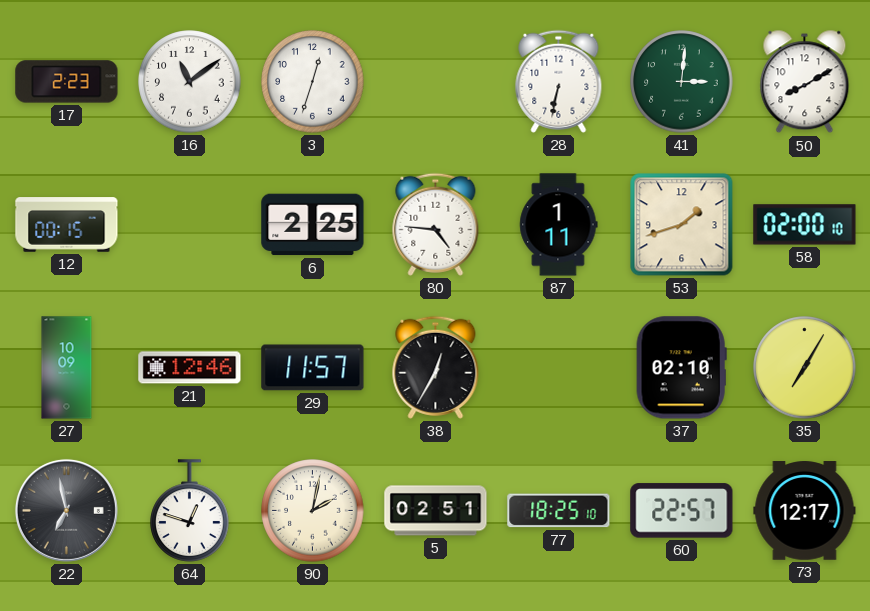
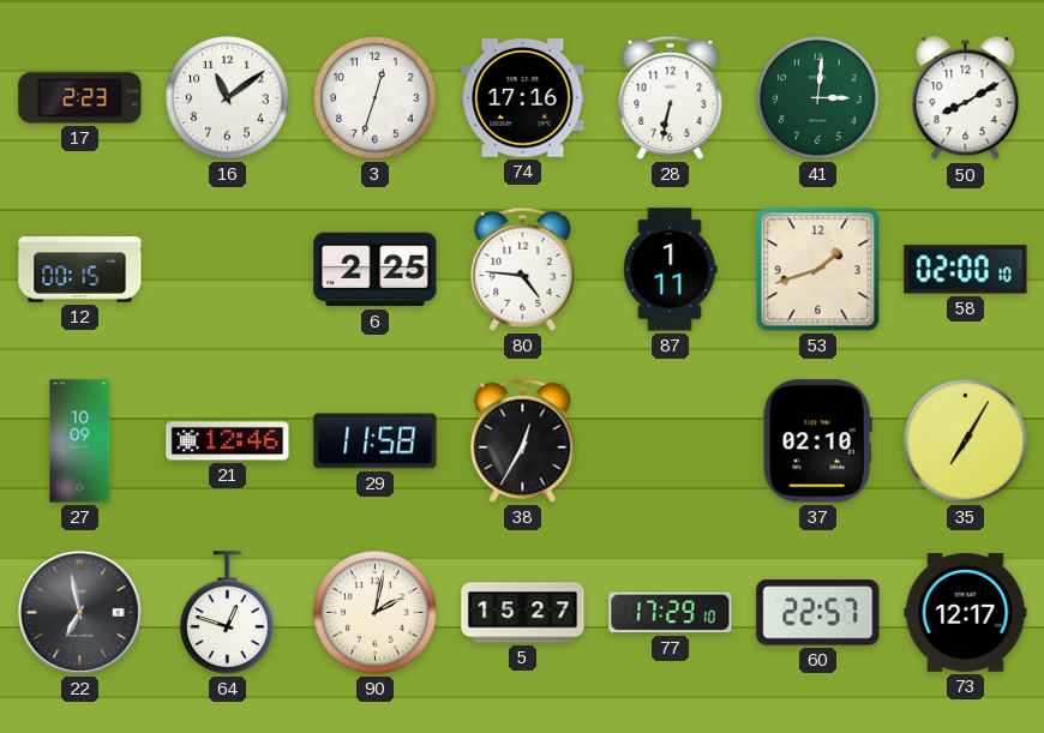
74: none -> 17:16 (523, 98)
29: 11:57 -> 11:58 (376, 441)
5: 02:51 -> 15:27 (523, 613)
77: 18:25 -> 17:29 (671, 613)
